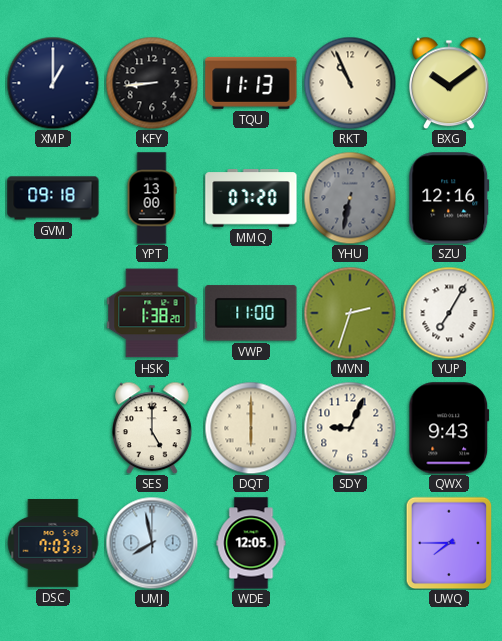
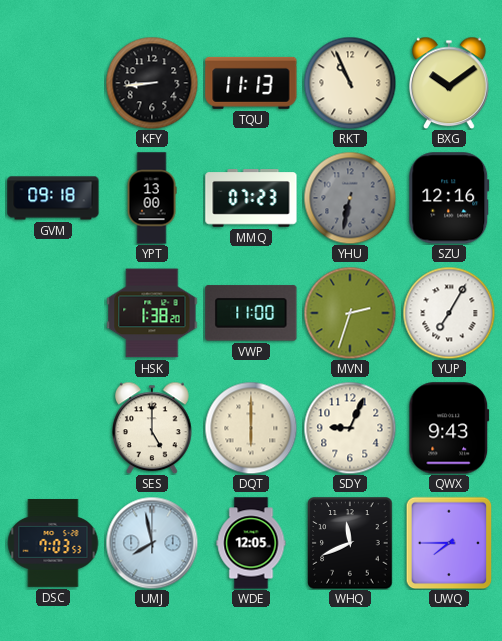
XMP: 1:00 -> none (53, 83)
MMQ: 07:20 -> 07:23 (251, 198)
WHQ: none -> 11:41 (350, 543)
